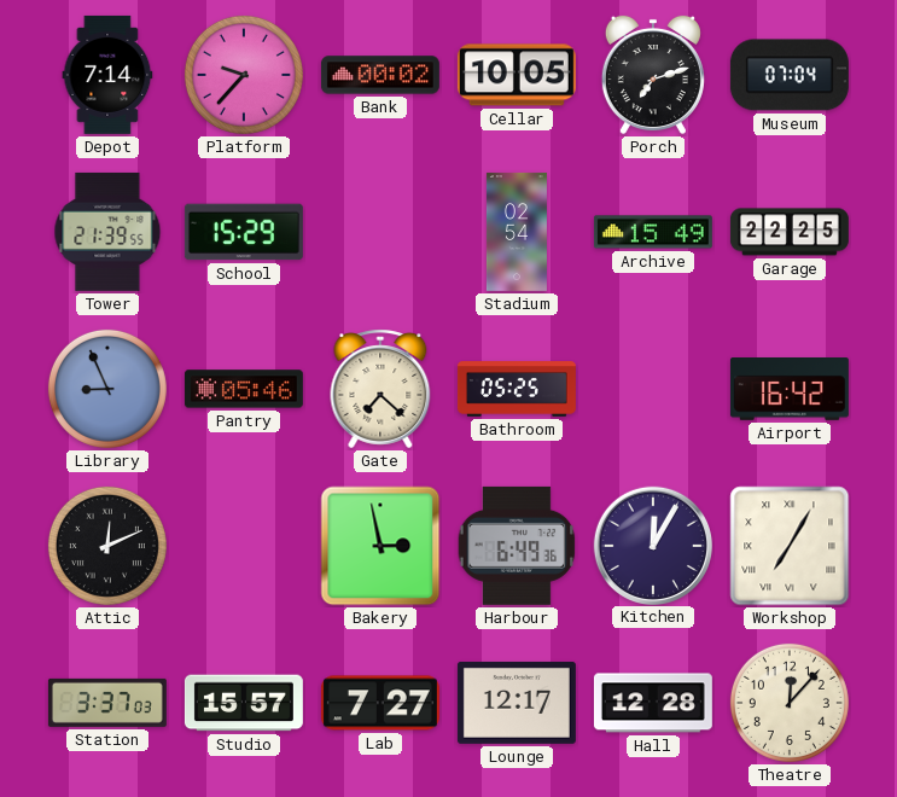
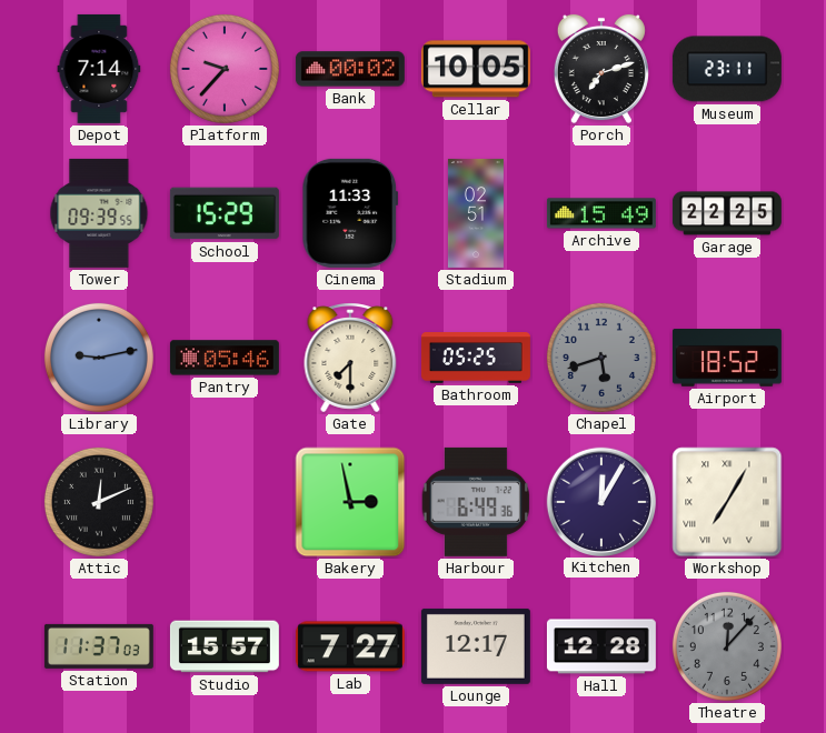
Museum: 07:04 -> 23:11 (727, 69)
Tower: 21:39 -> 09:39 (99, 213)
Cinema: none -> 11:33 (350, 213)
Stadium: 02:54 -> 02:51 (476, 213)
Library: 8:56 -> 9:13 (99, 358)
Gate: 7:22 -> 7:30 (350, 358)
Chapel: none -> 5:42 (601, 358)
Airport: 16:42 -> 18:52 (727, 359)
Station: 3:37 -> 11:37 (99, 646)
Theatre dial: cream -> grey (727, 646)
